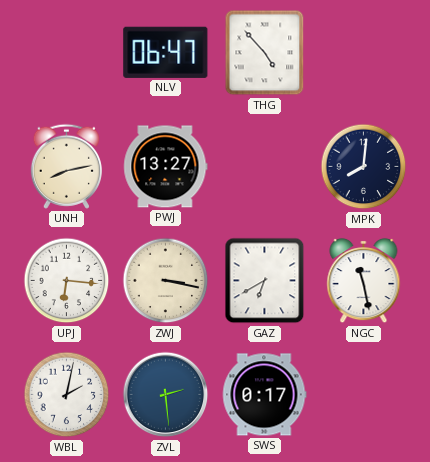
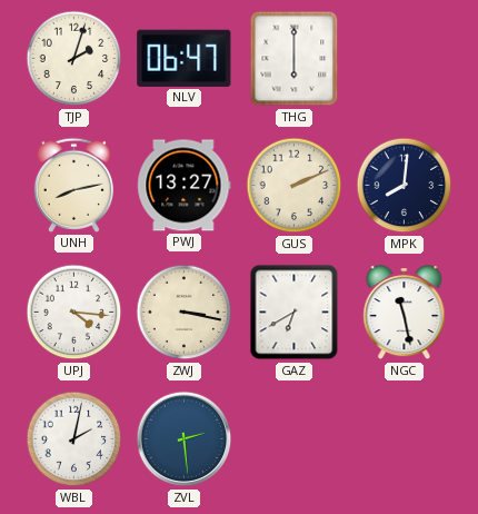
TJP: none -> 2:03 (74, 59)
THG: 4:53 -> 6:00 (295, 59)
GUS: none -> 2:11 (295, 186)
UPJ: 6:16 -> 4:16 (74, 313)
SWS: 0:17 -> none (264, 395)
